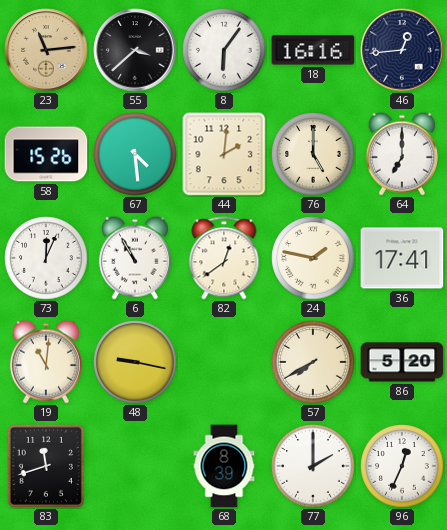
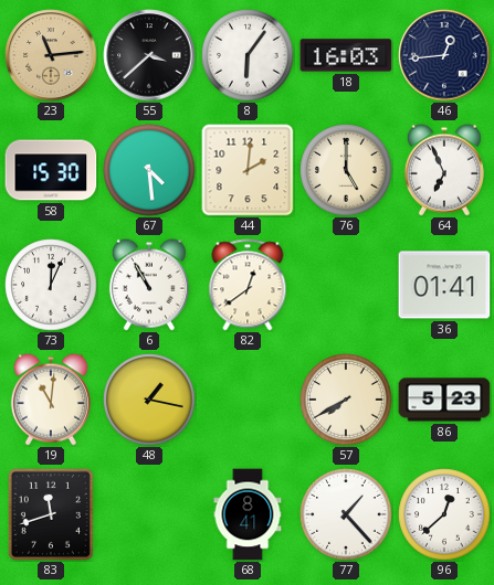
18: 16:16 -> 16:03 (346, 55)
58: 15:26 -> 15:30 (51, 170)
64: 7:00 -> 6:56 (444, 170)
24: 1:47 -> none (313, 258)
36: 17:41 -> 01:41 (444, 285)
48: 9:17 -> 1:17 (149, 400)
86: 5:20 -> 5:23 (444, 400)
68: 8:39 -> 8:41 (248, 514)
77: 2:00 -> 1:23 (346, 514)
96: 12:34 -> 12:38 (444, 514)
